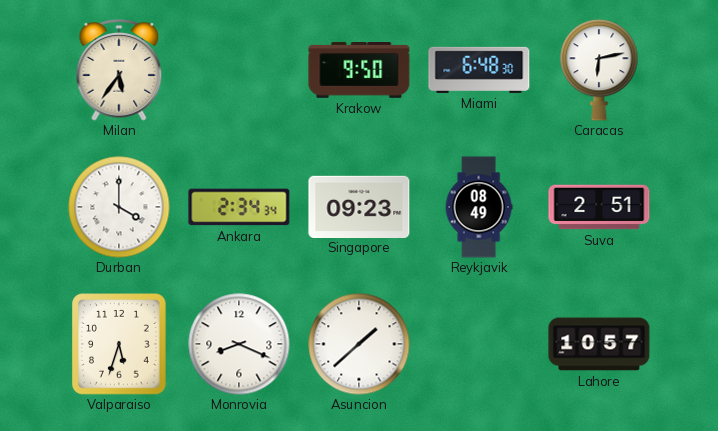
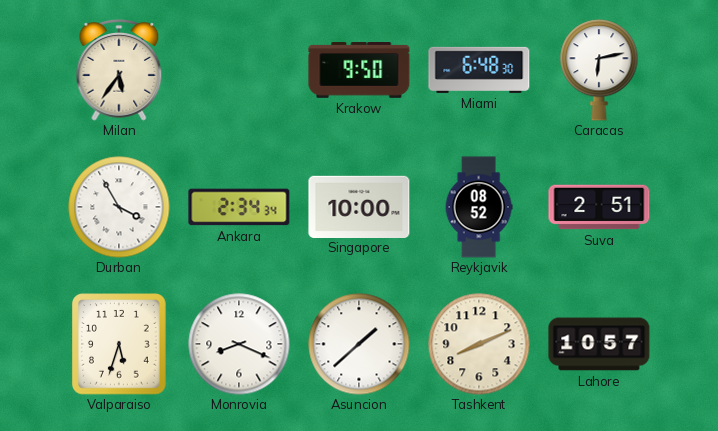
Durban: 4:00 -> 3:55 (119, 207)
Singapore: 09:23 -> 10:00 (359, 206)
Reykjavik: 08:49 -> 08:52 (479, 207)
Tashkent: none -> 8:11 (479, 344)
